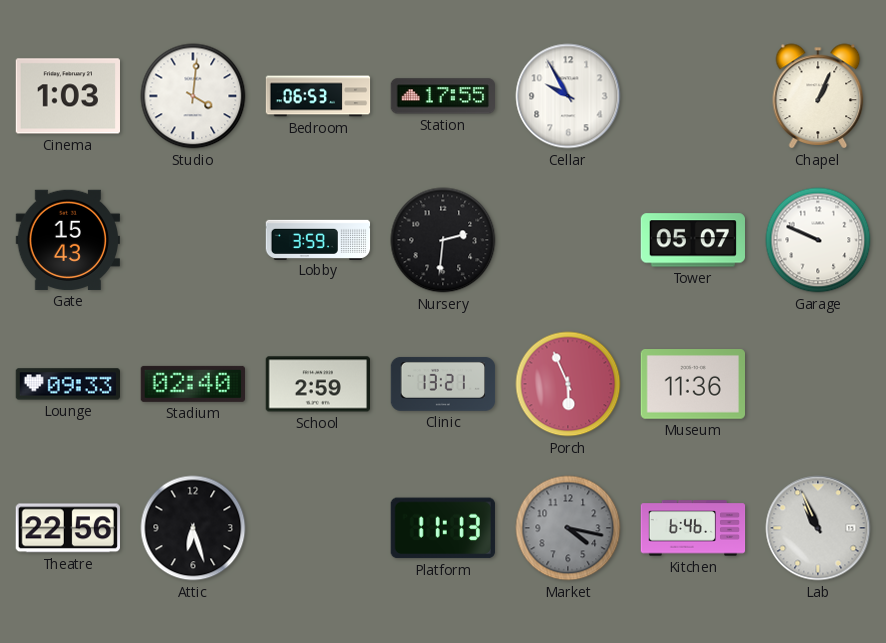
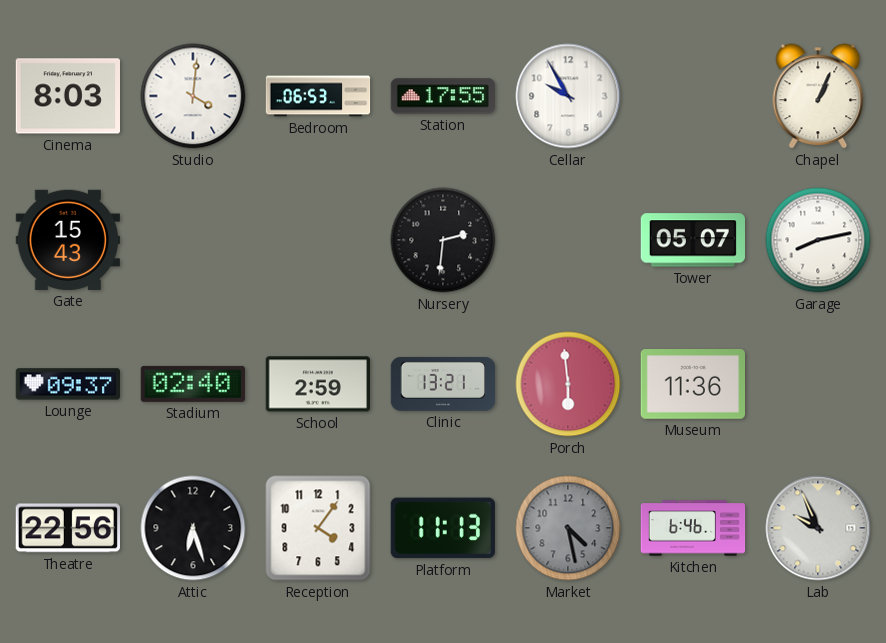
Cinema: 1:03 -> 8:03 (67, 96)
Lobby: 3:59 -> none (318, 239)
Garage: 9:49 -> 8:13 (818, 240)
Lounge: 09:33 -> 09:37 (68, 384)
Porch: 5:56 -> 5:59 (568, 384)
Reception: none -> 4:06 (318, 528)
Market: 4:17 -> 4:28 (568, 528)
Lab: 10:56 -> 9:56 (818, 528)
